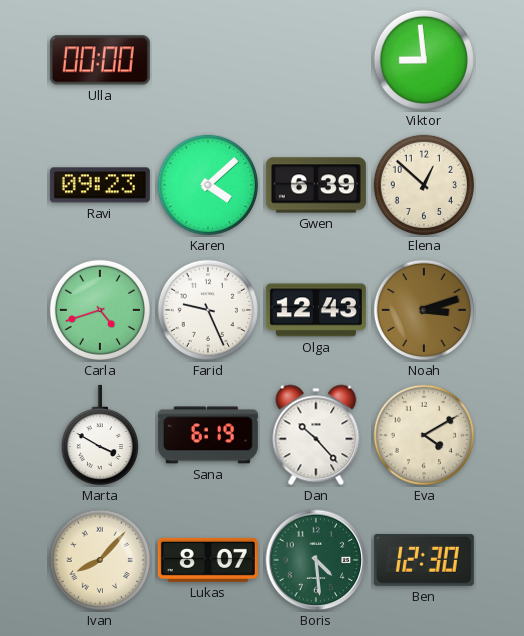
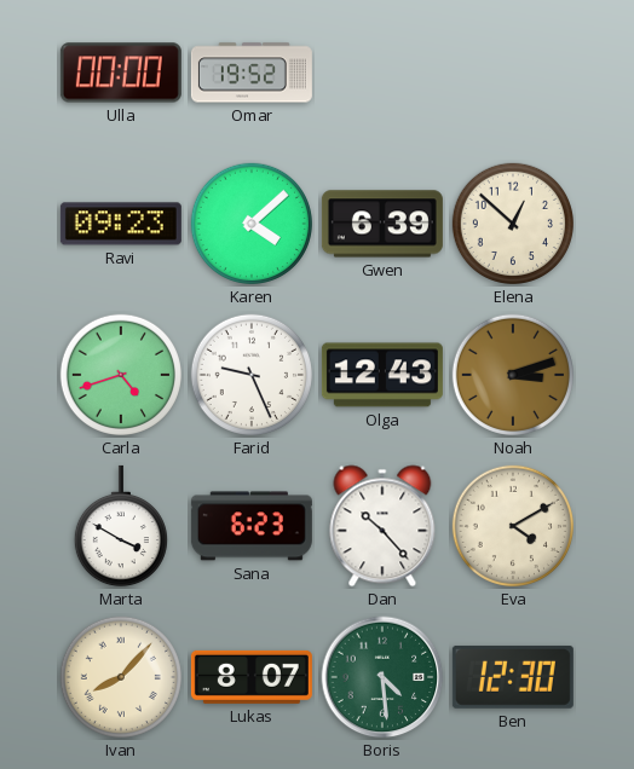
Omar: none -> 19:52 (252, 73)
Viktor: 8:59 -> none (424, 60)
Sana: 6:19 -> 6:23 (252, 526)
